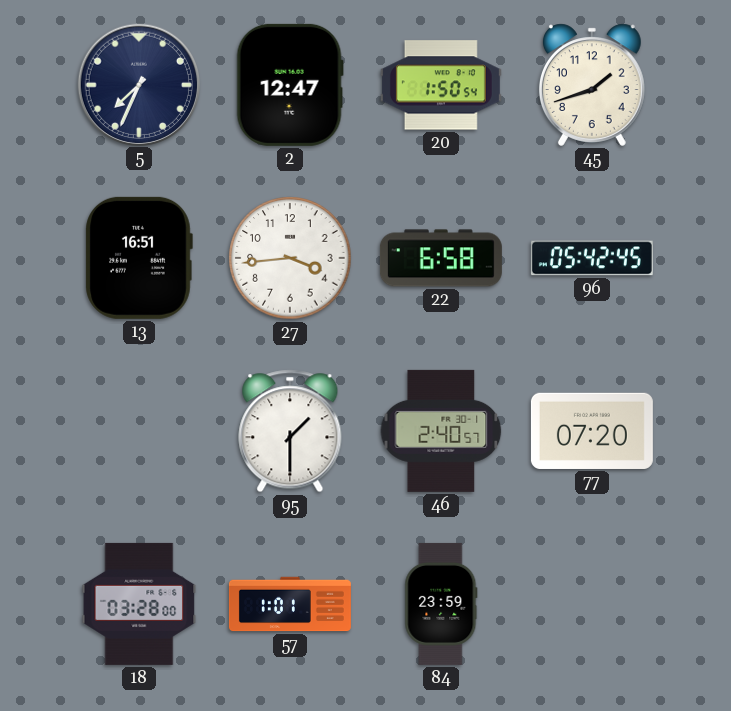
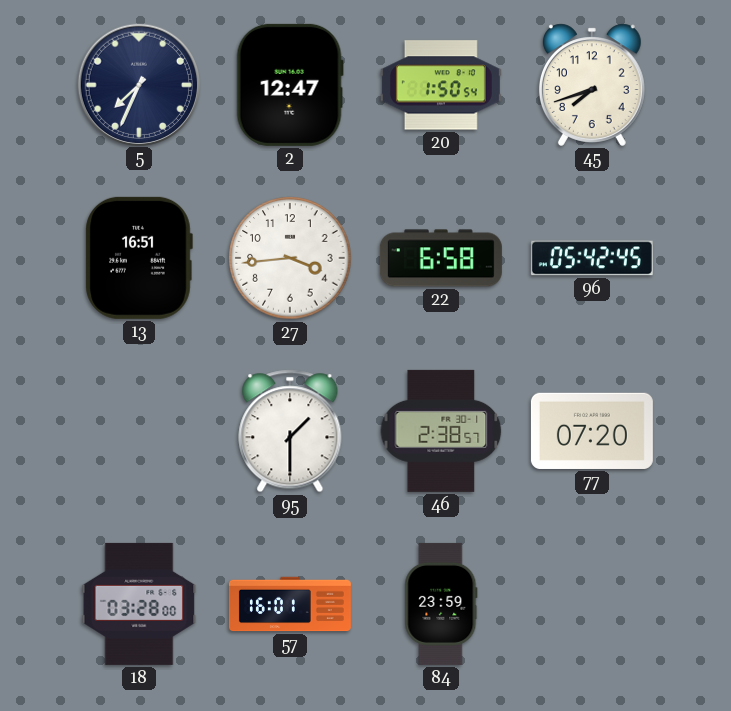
45: 1:42 -> 7:42 (592, 85)
46: 2:40 -> 2:38 (441, 431)
57: 1:01 -> 16:01 (290, 604)
